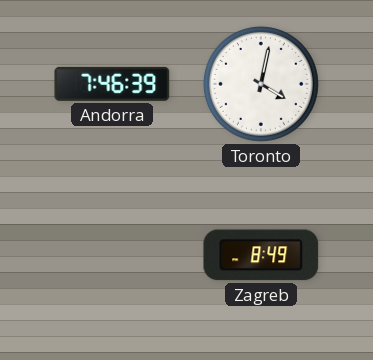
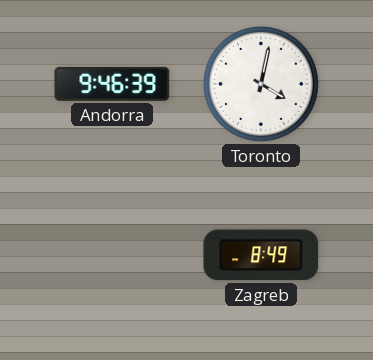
Andorra: 7:46 -> 9:46 (112, 84)
